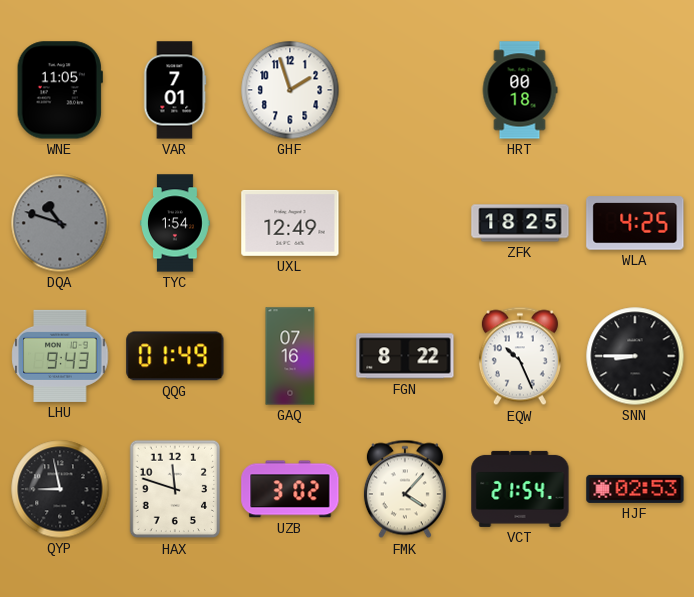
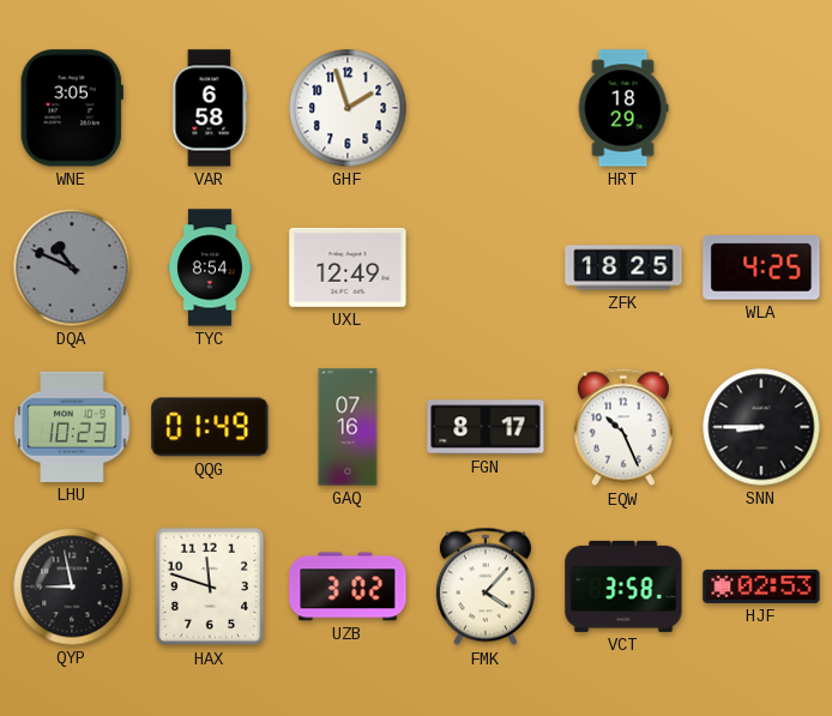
WNE: 11:05 -> 3:05 (72, 108)
VAR: 7:01 -> 6:58 (210, 108)
HRT: 00:18 -> 18:29 (623, 108)
DQA: 10:48 -> 10:49 (72, 267)
TYC: 1:54 -> 8:54 (211, 267)
LHU: 9:43 -> 10:23 (72, 427)
FGN: 8:22 -> 8:17 (486, 427)
VCT: 21:54 -> 3:58 (623, 586)
